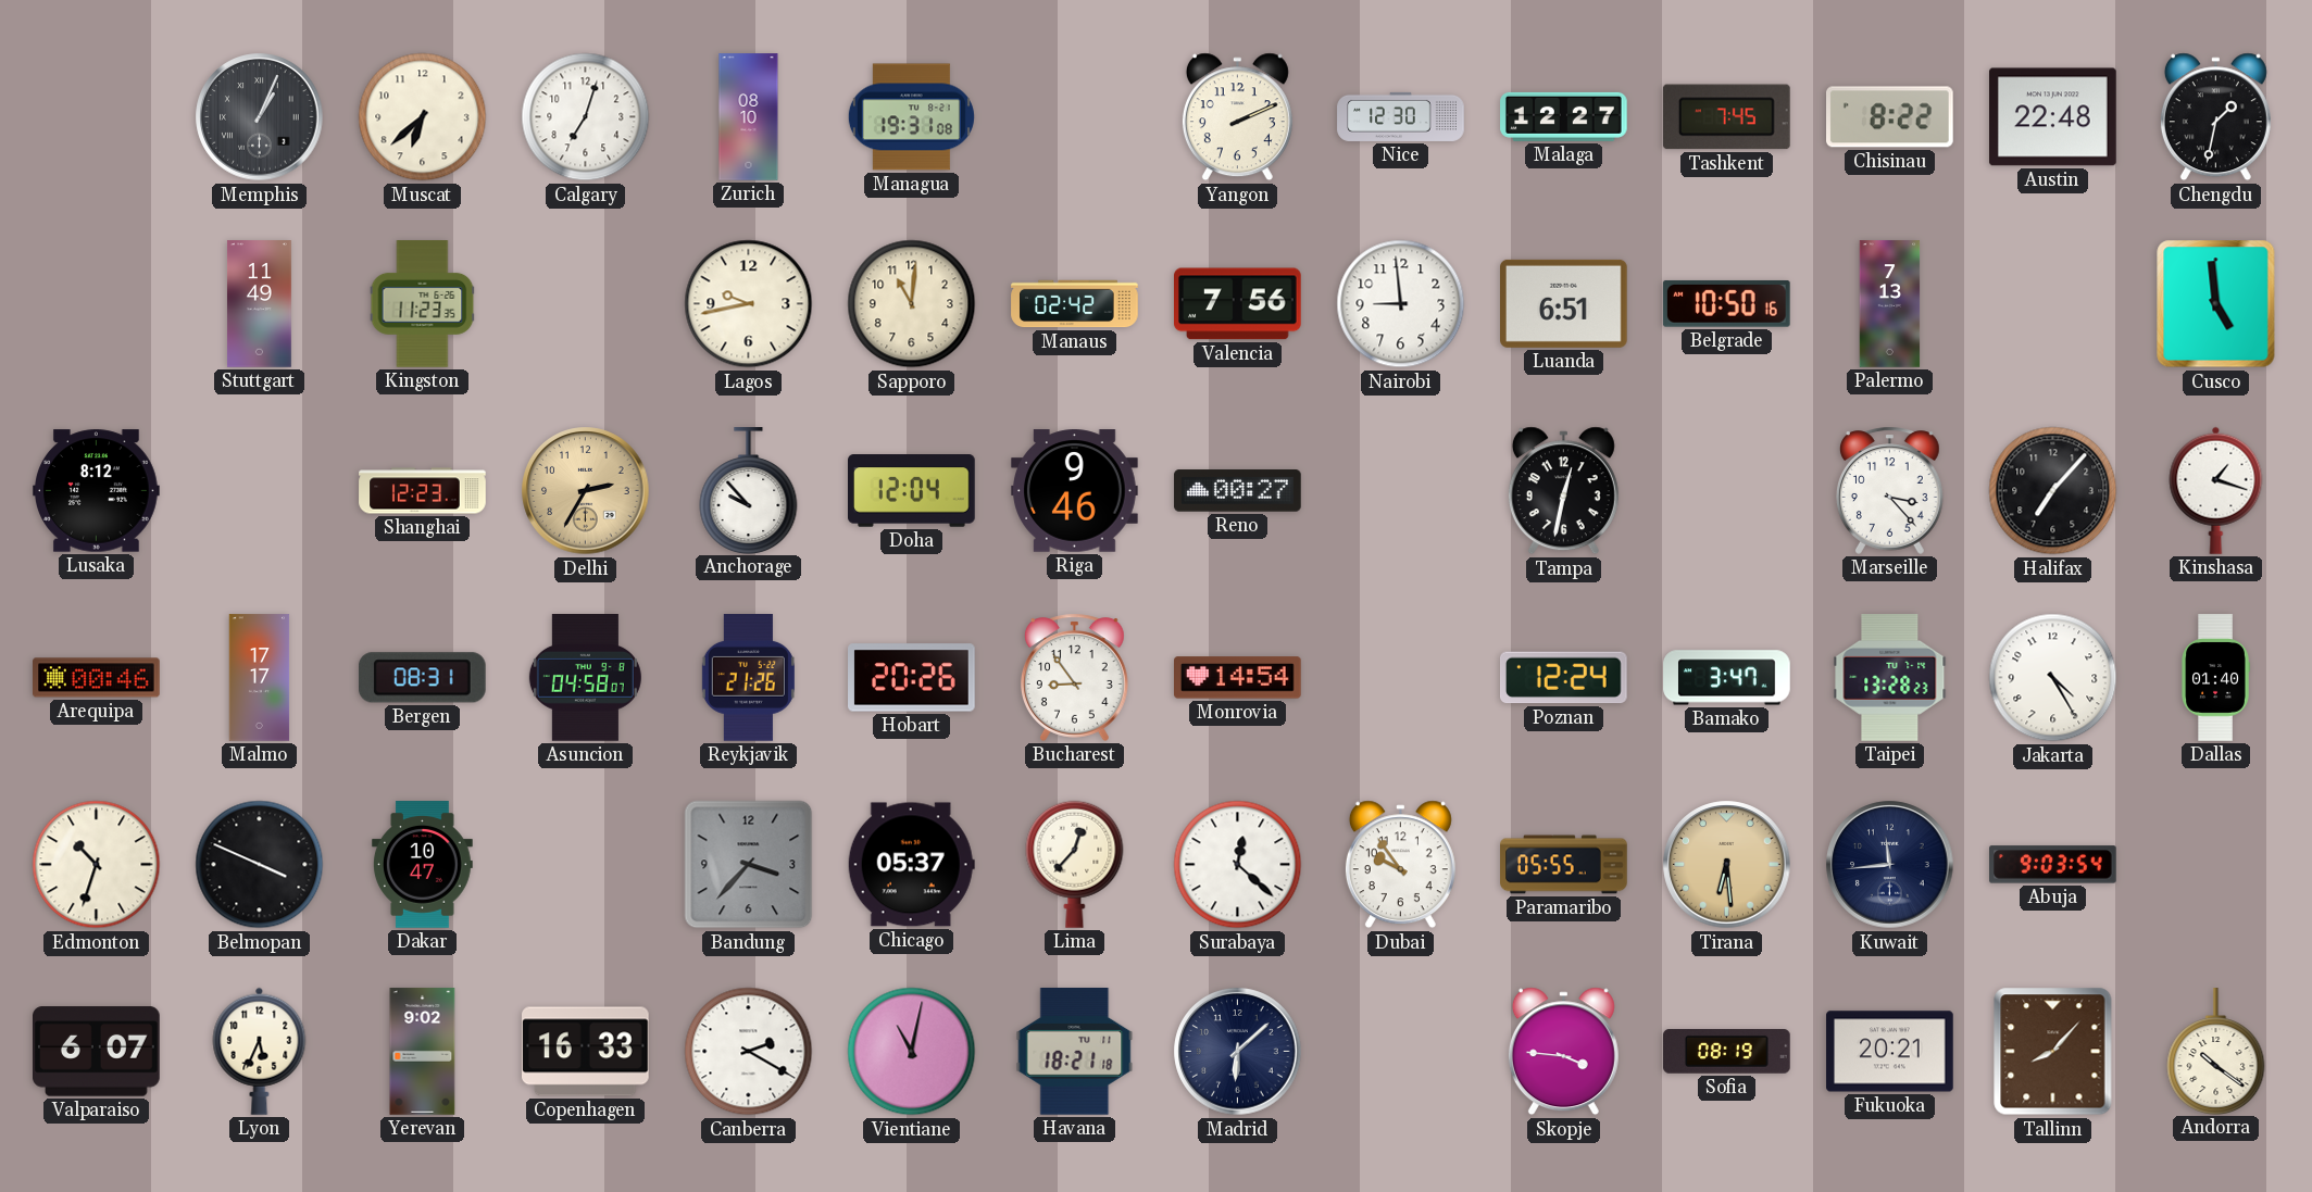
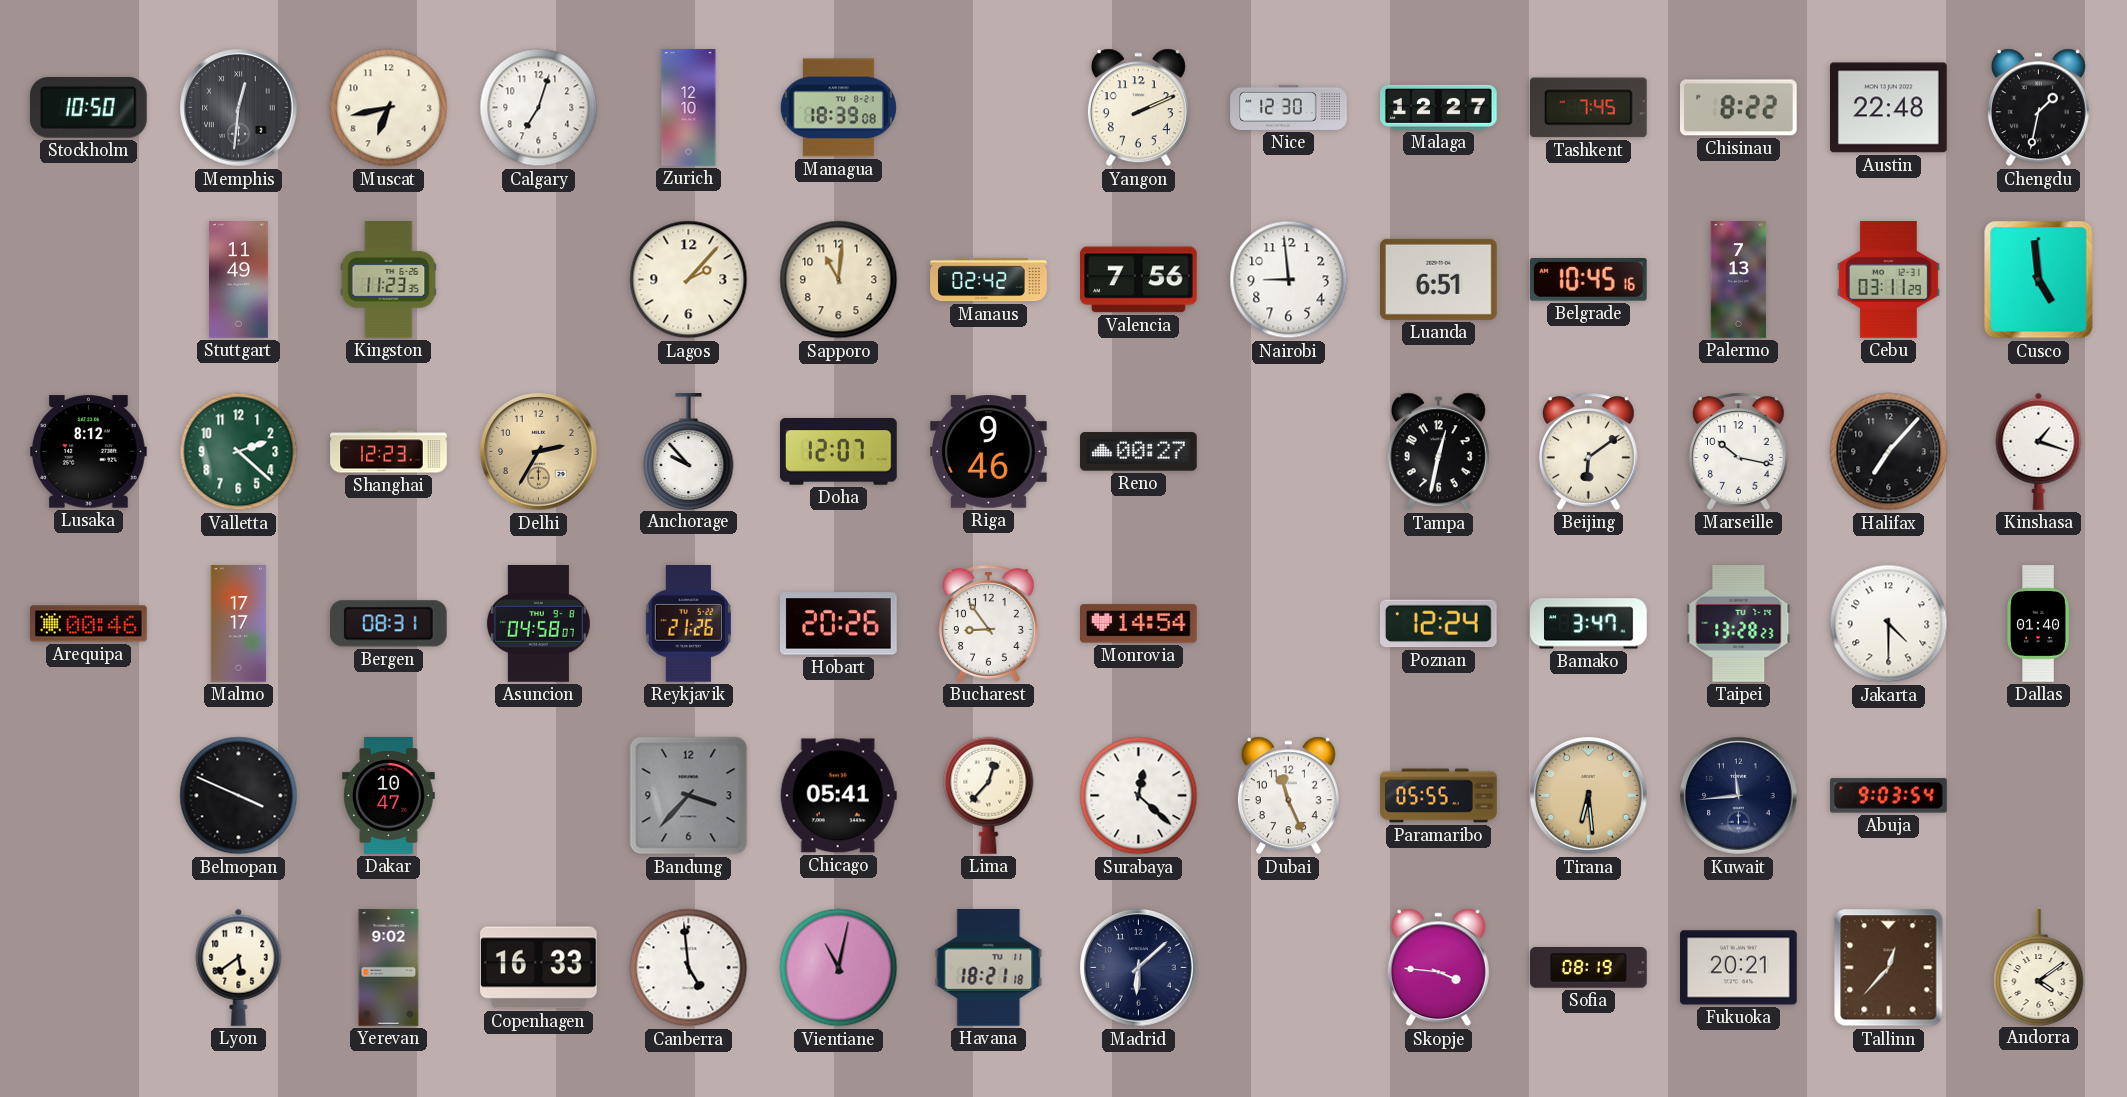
Stockholm: none -> 10:50 (88, 107)
Memphis: 1:04 -> 12:31 (239, 108)
Muscat: 6:38 -> 6:43 (389, 108)
Zurich: 08:10 -> 12:10 (689, 108)
Managua: 19:31 -> 18:39 (838, 108)
Lagos: 9:43 -> 2:07 (689, 280)
Belgrade: 10:50 -> 10:45 (1588, 279)
Cebu: none -> 03:11 (1889, 280)
Valletta: none -> 2:22 (239, 452)
Doha: 12:04 -> 12:07 (839, 452)
Beijing: none -> 6:09 (1588, 451)
Marseille: 3:23 -> 10:17 (1738, 451)
Jakarta: 4:25 -> 4:30 (1889, 624)
Edmonton: 10:33 -> none (97, 865)
Chicago: 05:37 -> 05:41 (838, 796)
Dubai: 9:54 -> 11:26 (1288, 796)
Valparaiso: 6:07 -> none (97, 1052)
Lyon: 5:34 -> 5:39 (239, 967)
Canberra: 2:20 -> 4:59 (689, 968)
Tallinn: 8:07 -> 12:37 (1889, 968)
Andorra: 10:21 -> 4:09 (2039, 967)
